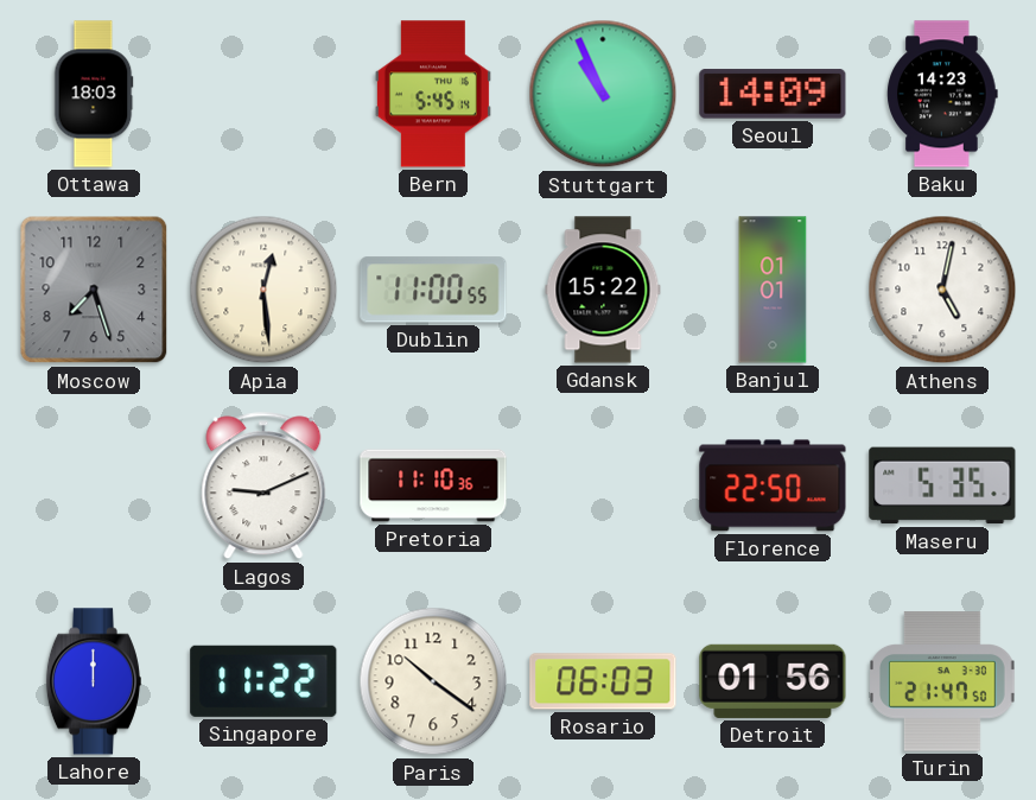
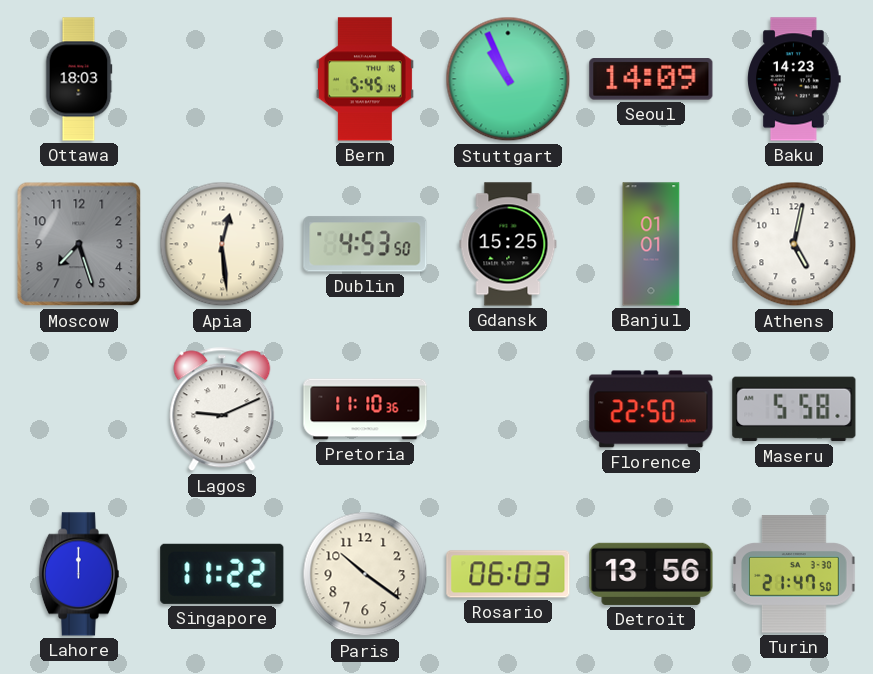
Dublin: 11:00 -> 4:53 (365, 244)
Gdansk: 15:22 -> 15:25 (508, 244)
Maseru: 5:35 -> 5:58 (794, 409)
Detroit: 01:56 -> 13:56 (651, 574)
